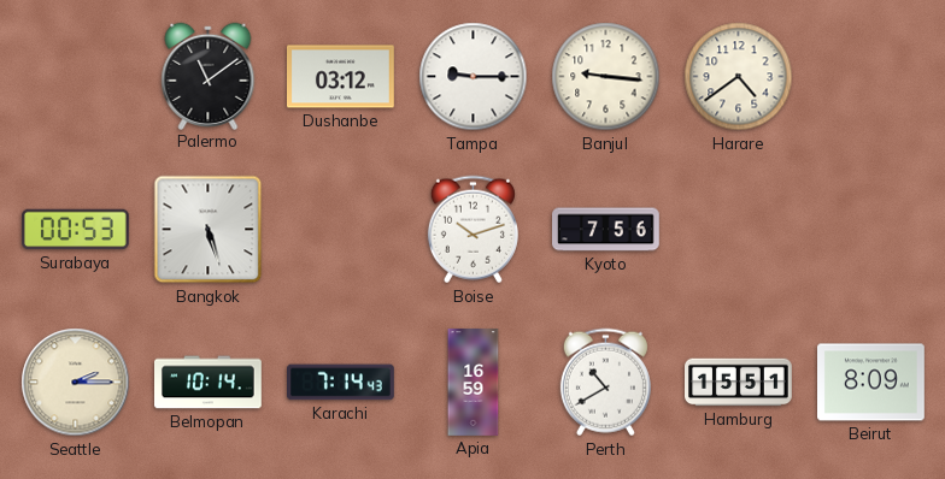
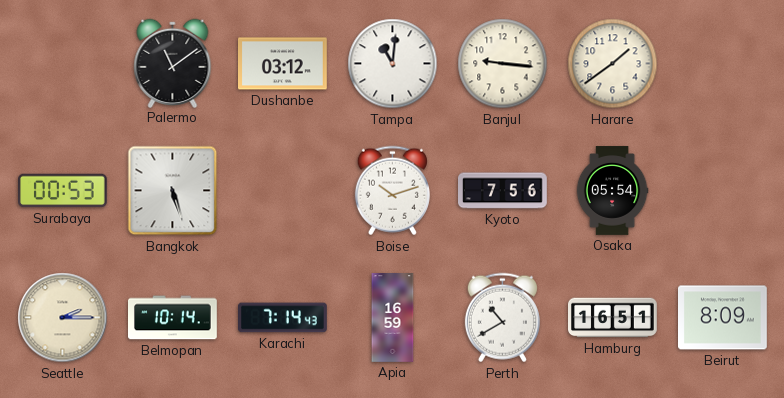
Tampa: 9:15 -> 11:01 (393, 64)
Harare: 4:39 -> 1:39 (613, 64)
Osaka: none -> 05:54 (612, 191)
Hamburg: 15:51 -> 16:51 (613, 318)
